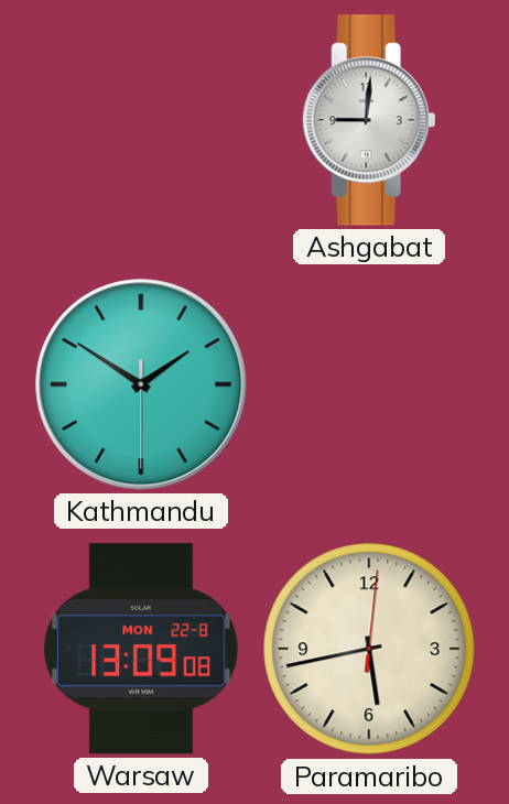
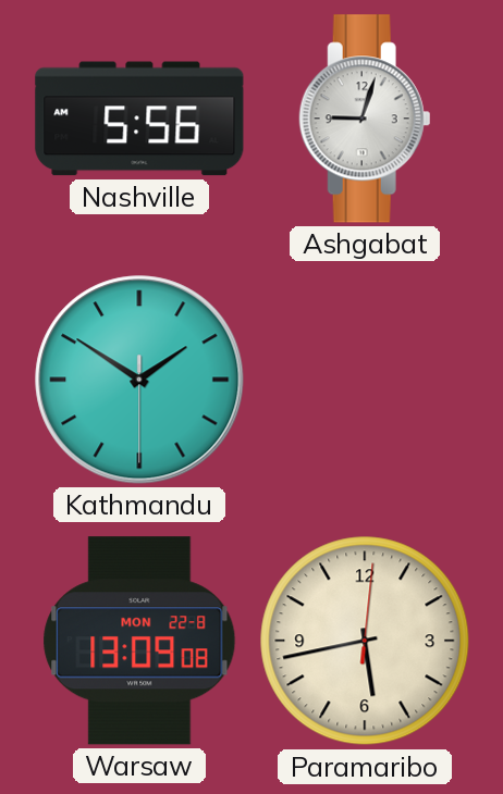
Nashville: none -> 5:56 (139, 119)
Ashgabat: 9:01 -> 9:03 (365, 119)
